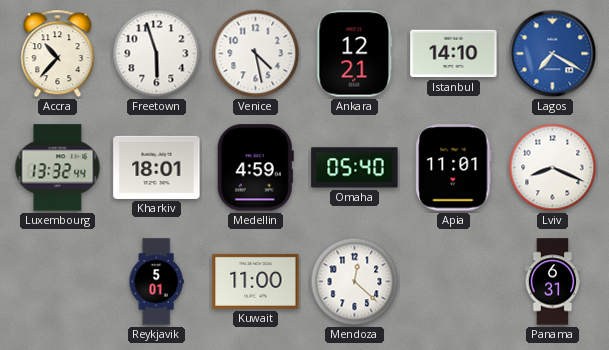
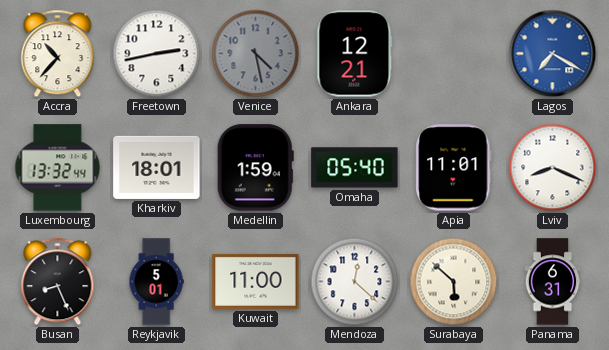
Freetown: 5:57 -> 2:43 (157, 54)
Venice dial: white -> grey (256, 54)
Istanbul: 14:10 -> none (454, 54)
Medellin: 4:59 -> 1:59 (255, 168)
Busan: none -> 8:26 (58, 282)
Surabaya: none -> 5:52 (454, 282)
